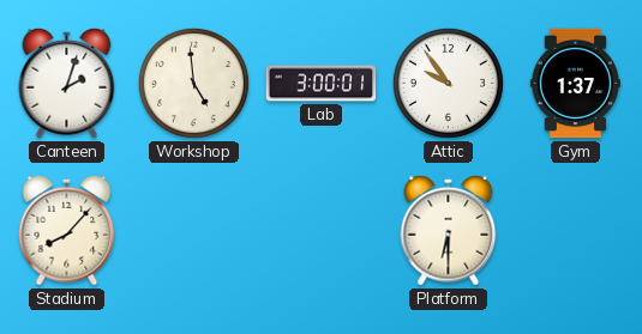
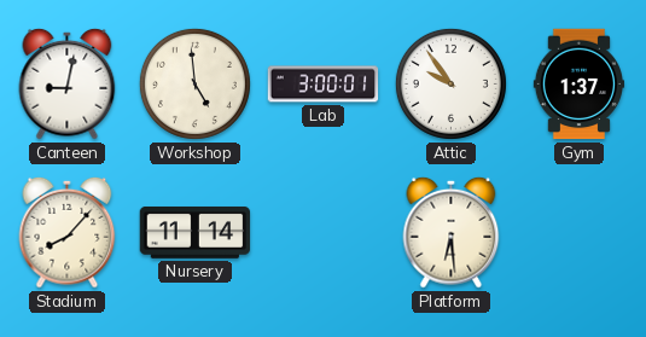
Canteen: 2:03 -> 9:02 (68, 83)
Nursery: none -> 11:14 (196, 232)
Platform: 6:30 -> 6:29 (452, 232)
